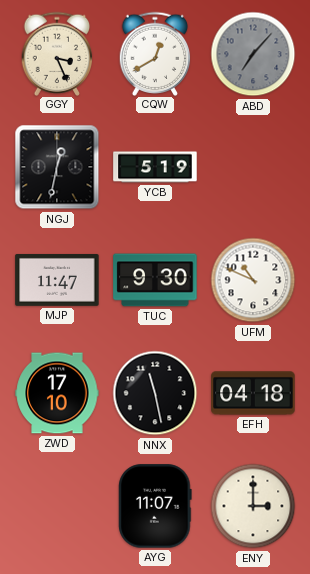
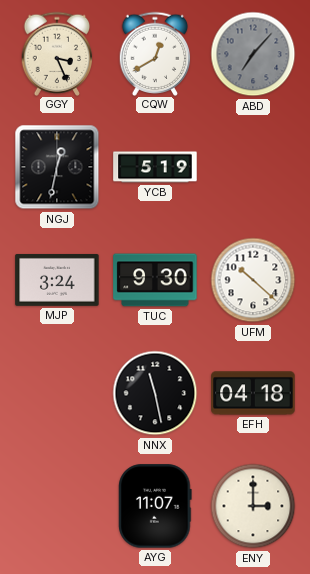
MJP: 11:47 -> 3:24 (57, 280)
UFM: 10:49 -> 10:22 (253, 280)
ZWD: 17:10 -> none (57, 393)
